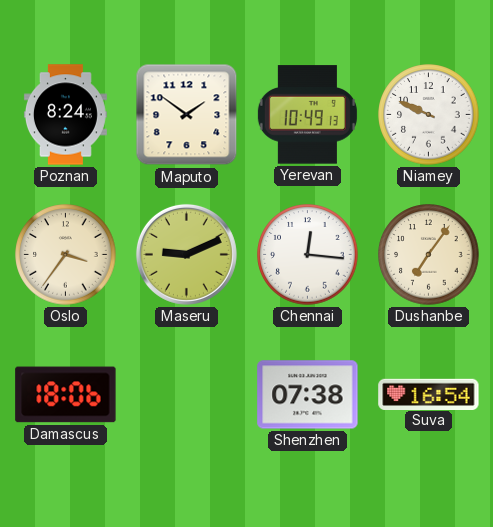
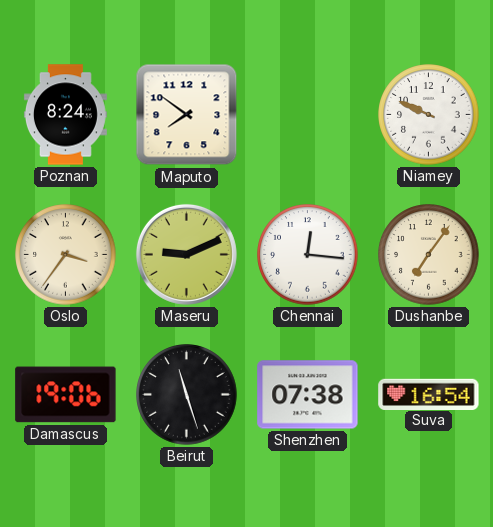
Maputo: 1:51 -> 7:51 (187, 115)
Yerevan: 10:49 -> none (307, 115)
Damascus: 18:06 -> 19:06 (66, 395)
Beirut: none -> 11:27 (187, 395)
